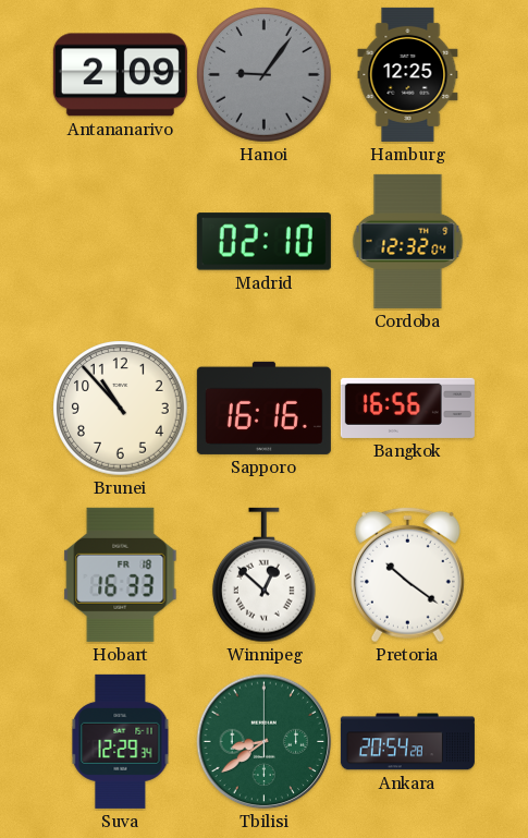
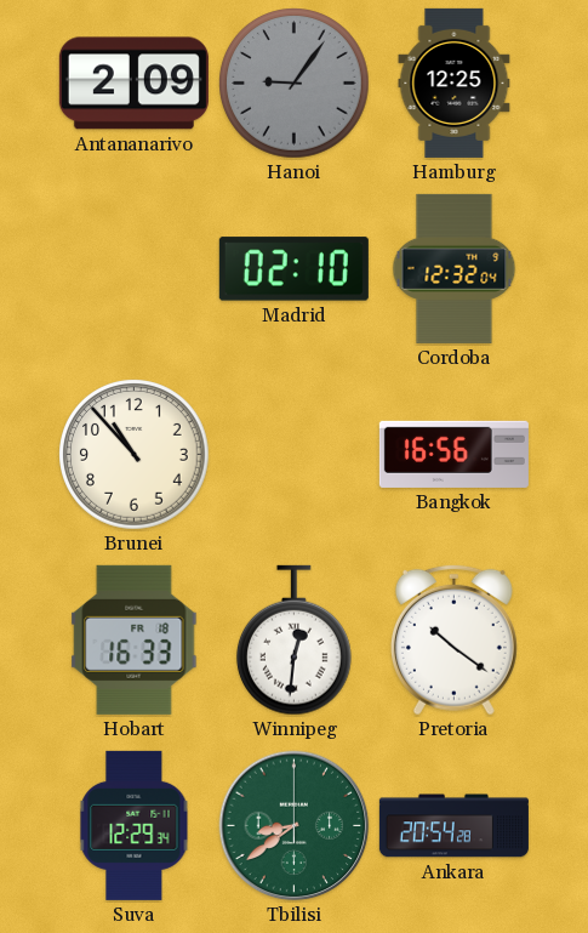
Sapporo: 16:16 -> none (263, 408)
Winnipeg: 12:52 -> 12:31 (295, 641)
